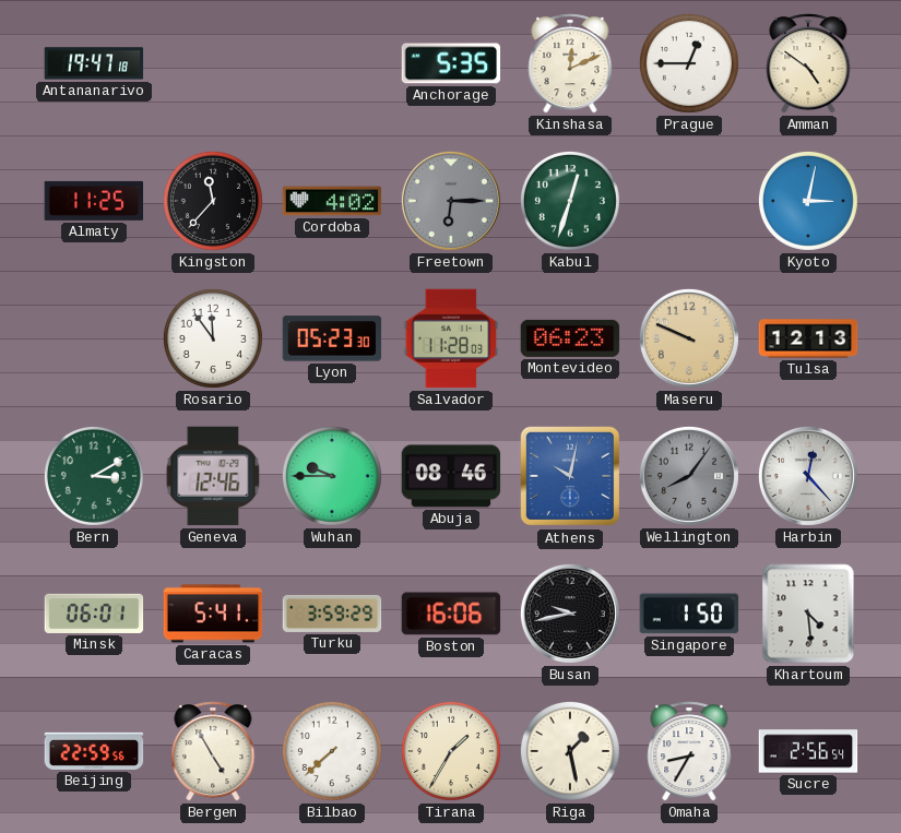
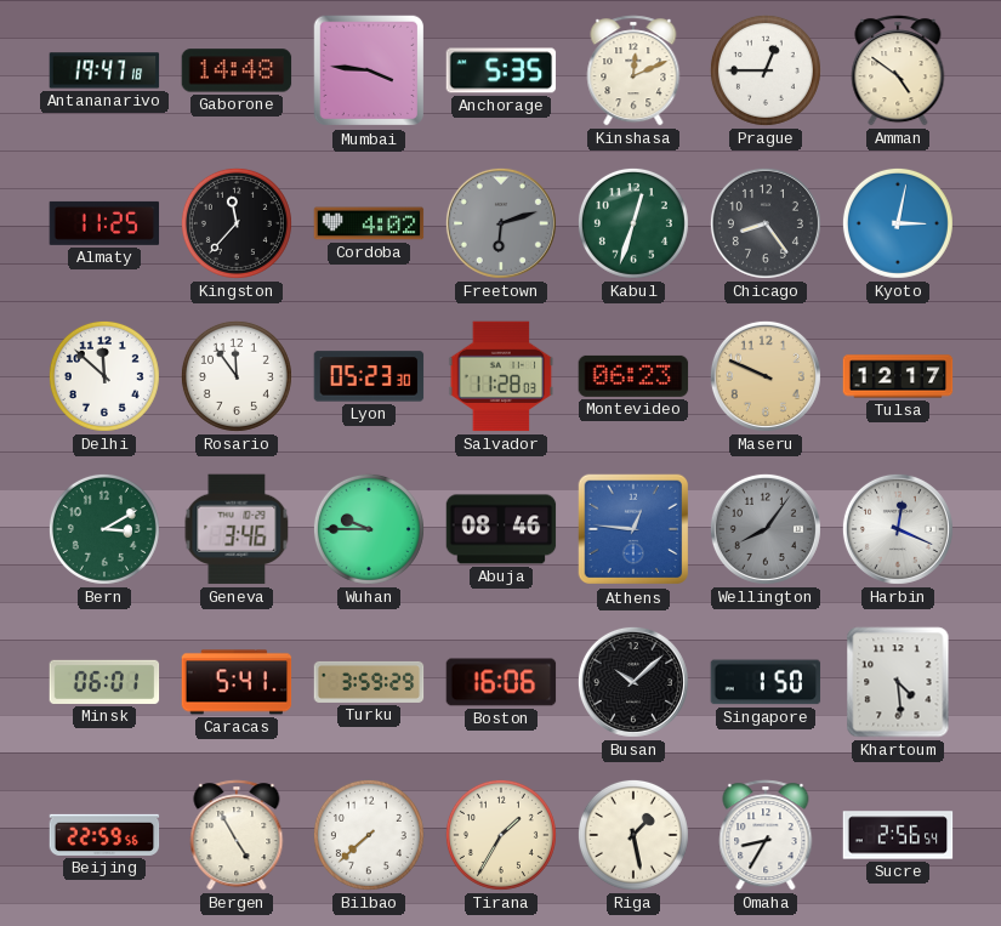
Gaborone: none -> 14:48 (237, 70)
Mumbai: none -> 3:46 (369, 70)
Freetown: 6:15 -> 6:12 (501, 223)
Chicago: none -> 8:24 (766, 223)
Delhi: none -> 11:52 (104, 376)
Tulsa: 12:13 -> 12:17 (898, 376)
Geneva: 12:46 -> 3:46 (237, 529)
Athens: 10:02 -> 12:46 (633, 529)
Harbin: 12:23 -> 12:19 (898, 529)
Busan: 9:43 -> 10:08 (633, 682)
